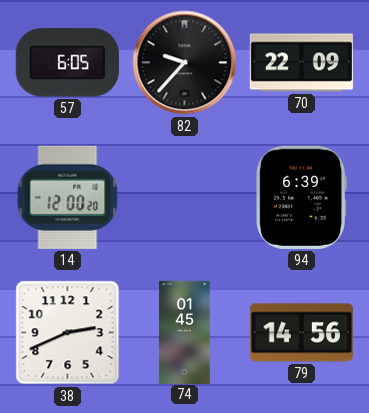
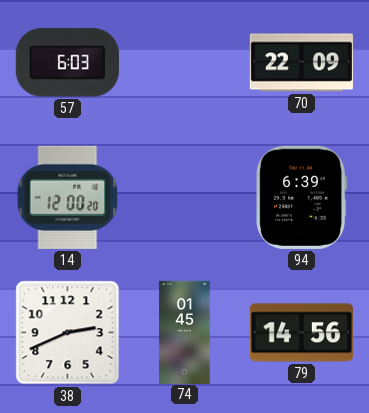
57: 6:05 -> 6:03 (67, 63)
82: 9:37 -> none (185, 63)
